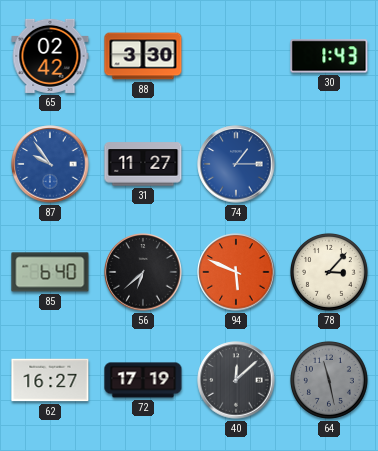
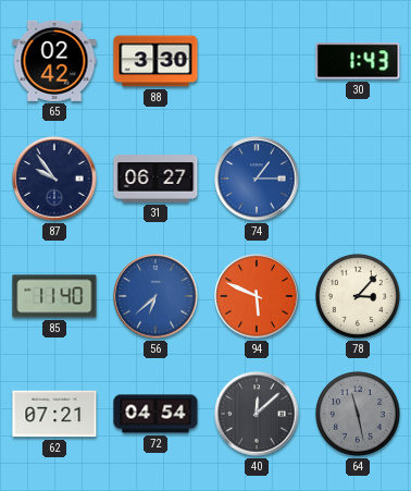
87 dial: blue -> navy (54, 179)
31: 11:27 -> 06:27 (155, 179)
85: 6:40 -> 11:40 (54, 296)
56 dial: black -> blue (155, 296)
62: 16:27 -> 07:21 (54, 414)
72: 17:19 -> 04:54 (155, 414)
